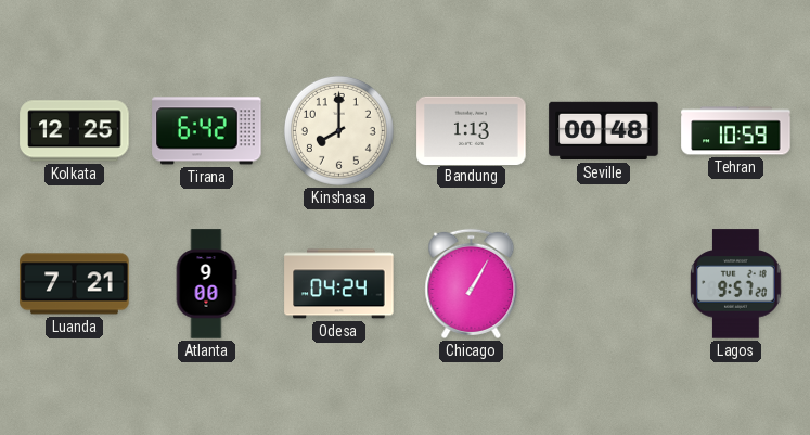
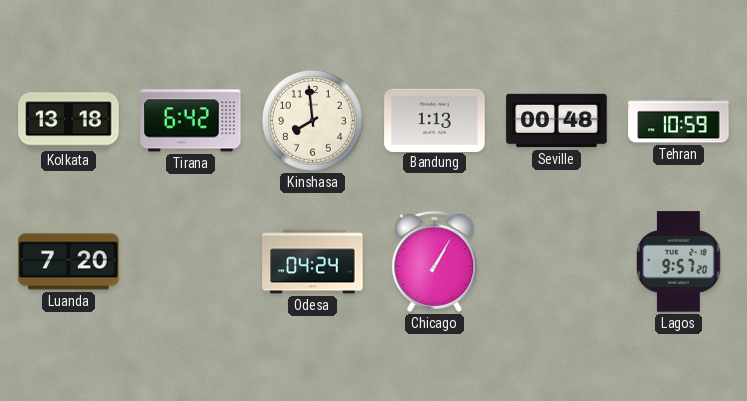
Kolkata: 12:25 -> 13:18 (69, 121)
Kinshasa: 8:00 -> 7:59 (312, 120)
Luanda: 7:21 -> 7:20 (69, 262)
Atlanta: 9:00 -> none (206, 284)
